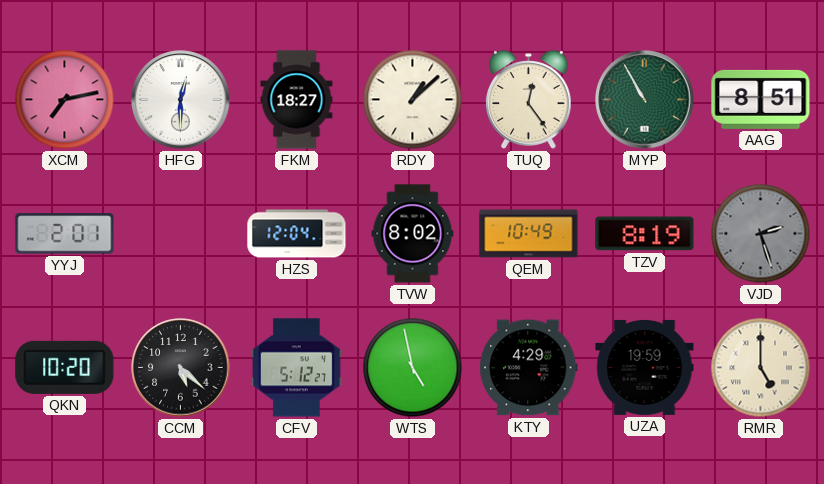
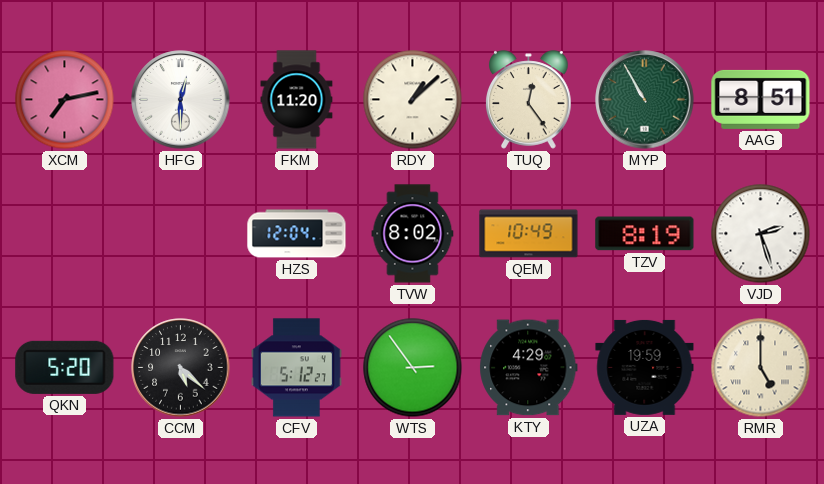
FKM: 18:27 -> 11:20 (297, 100)
YYJ: 2:01 -> none (65, 234)
VJD dial: grey -> white (761, 234)
QKN: 10:20 -> 5:20 (65, 367)
WTS: 4:58 -> 2:54 (413, 368)
